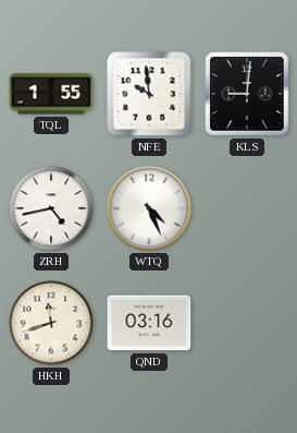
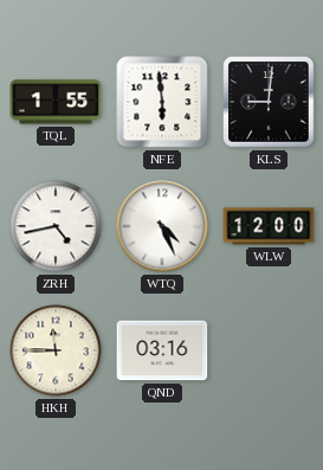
NFE: 9:59 -> 5:59 (162, 102)
WLW: none -> 12:00 (269, 226)
HKH: 11:42 -> 11:45 (56, 350)
